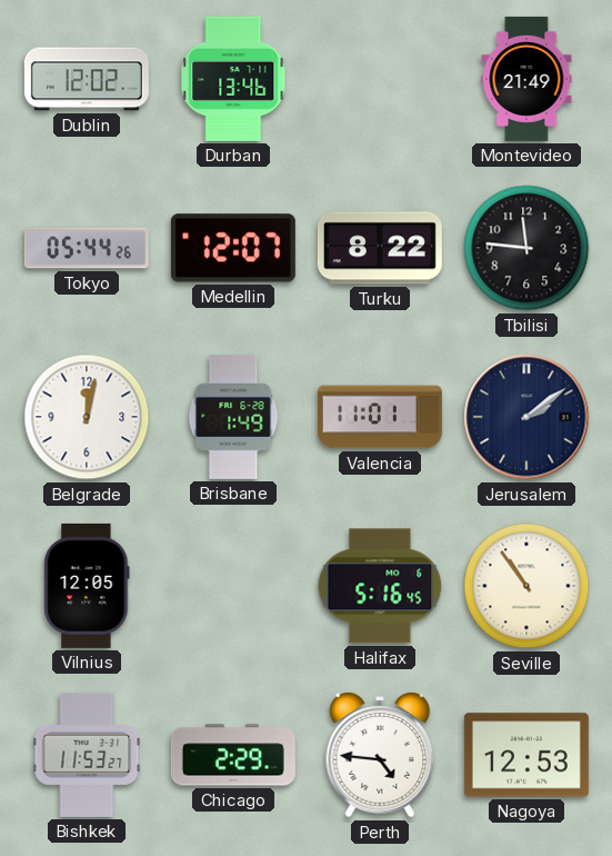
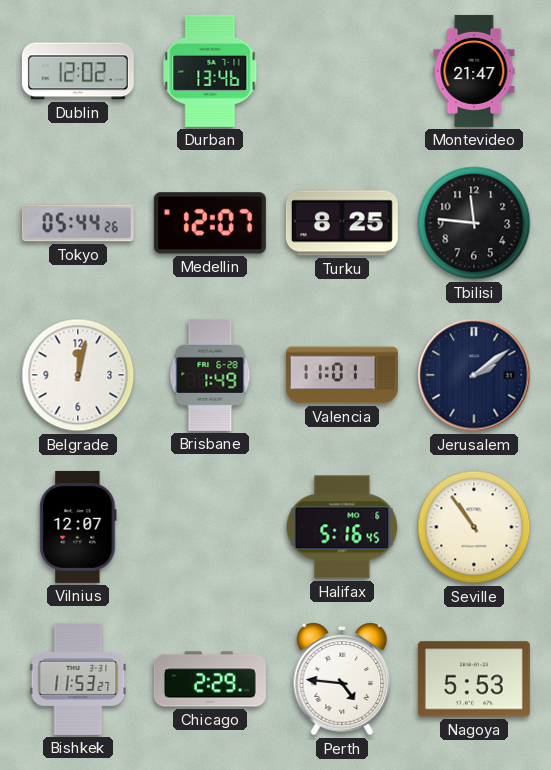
Montevideo: 21:49 -> 21:47 (474, 71)
Turku: 8:22 -> 8:25 (342, 223)
Vilnius: 12:05 -> 12:07 (78, 527)
Nagoya: 12:53 -> 5:53 (474, 679)
